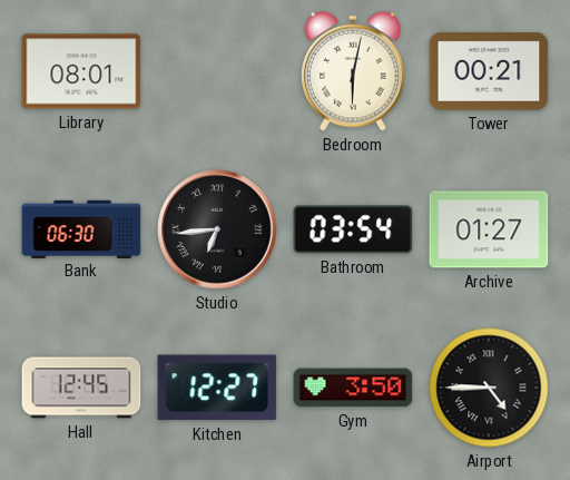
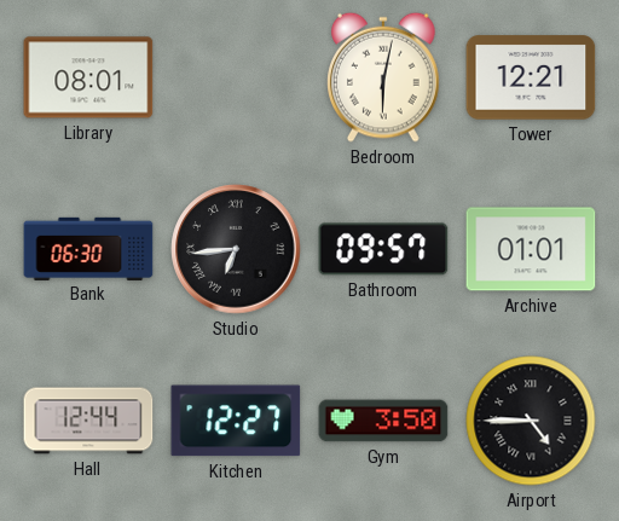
Tower: 00:21 -> 12:21 (531, 77)
Bathroom: 03:54 -> 09:57 (383, 249)
Archive: 01:27 -> 01:01 (531, 249)
Hall: 12:45 -> 12:44 (88, 421)
